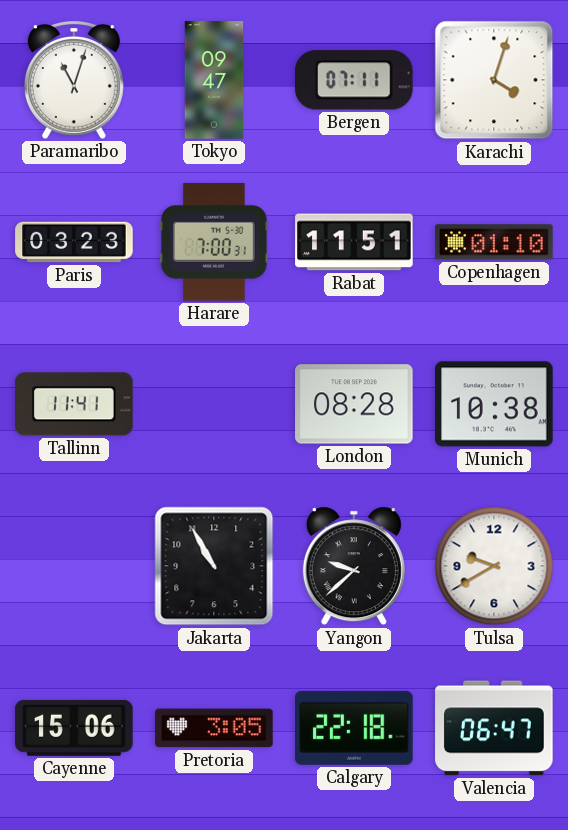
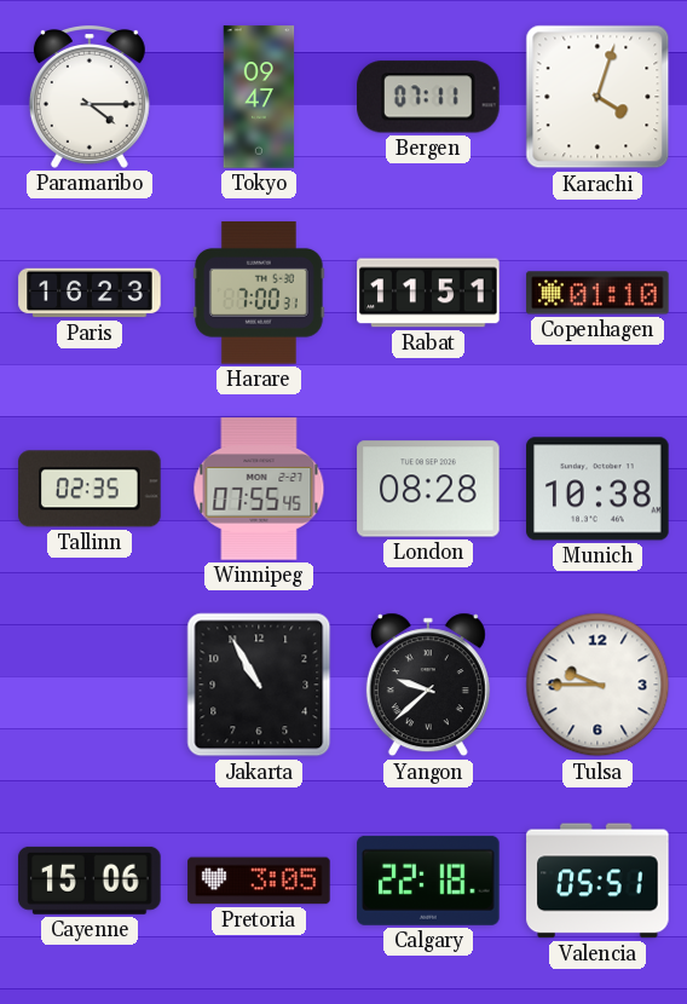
Paramaribo: 11:03 -> 4:15 (90, 98)
Paris: 03:23 -> 16:23 (90, 293)
Tallinn: 11:41 -> 02:35 (90, 489)
Winnipeg: none -> 07:55 (259, 489)
Tulsa: 9:40 -> 9:45 (597, 685)
Valencia: 06:47 -> 05:51 (597, 881)
